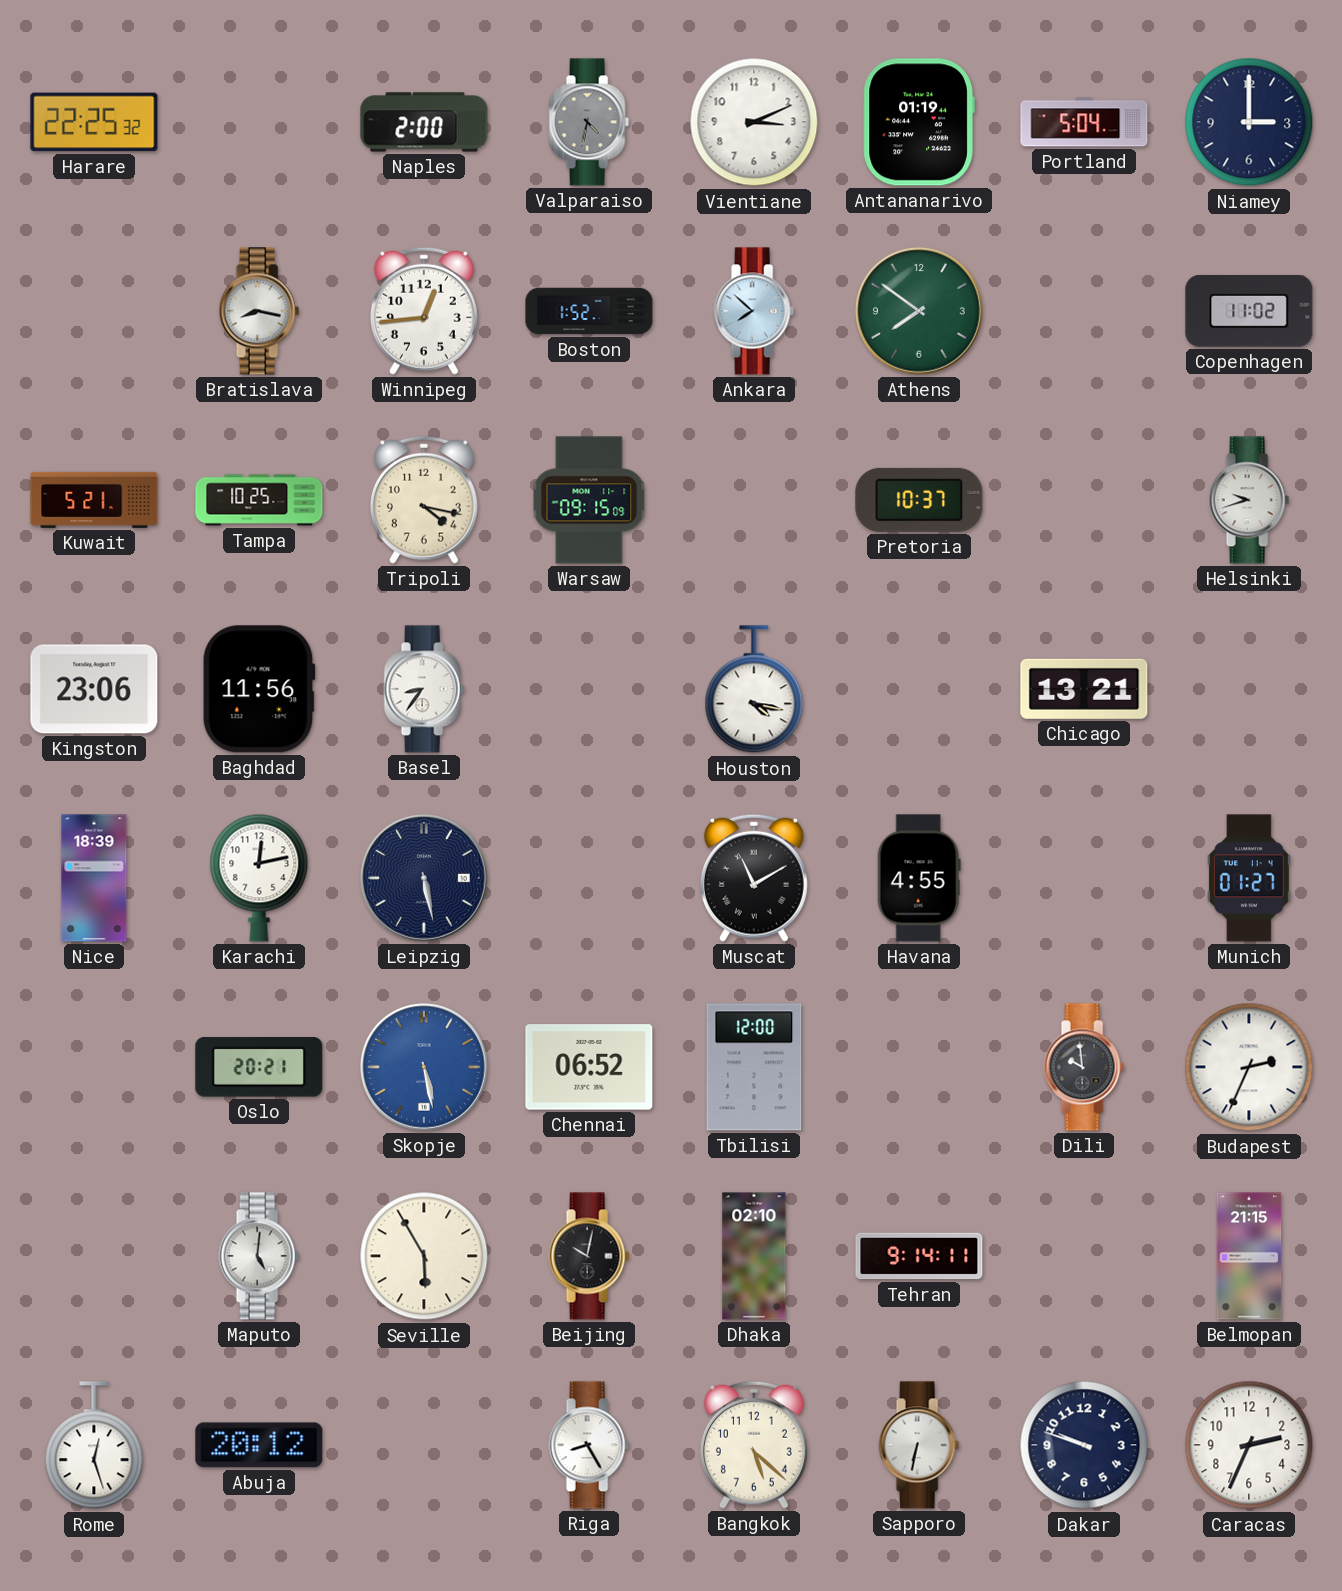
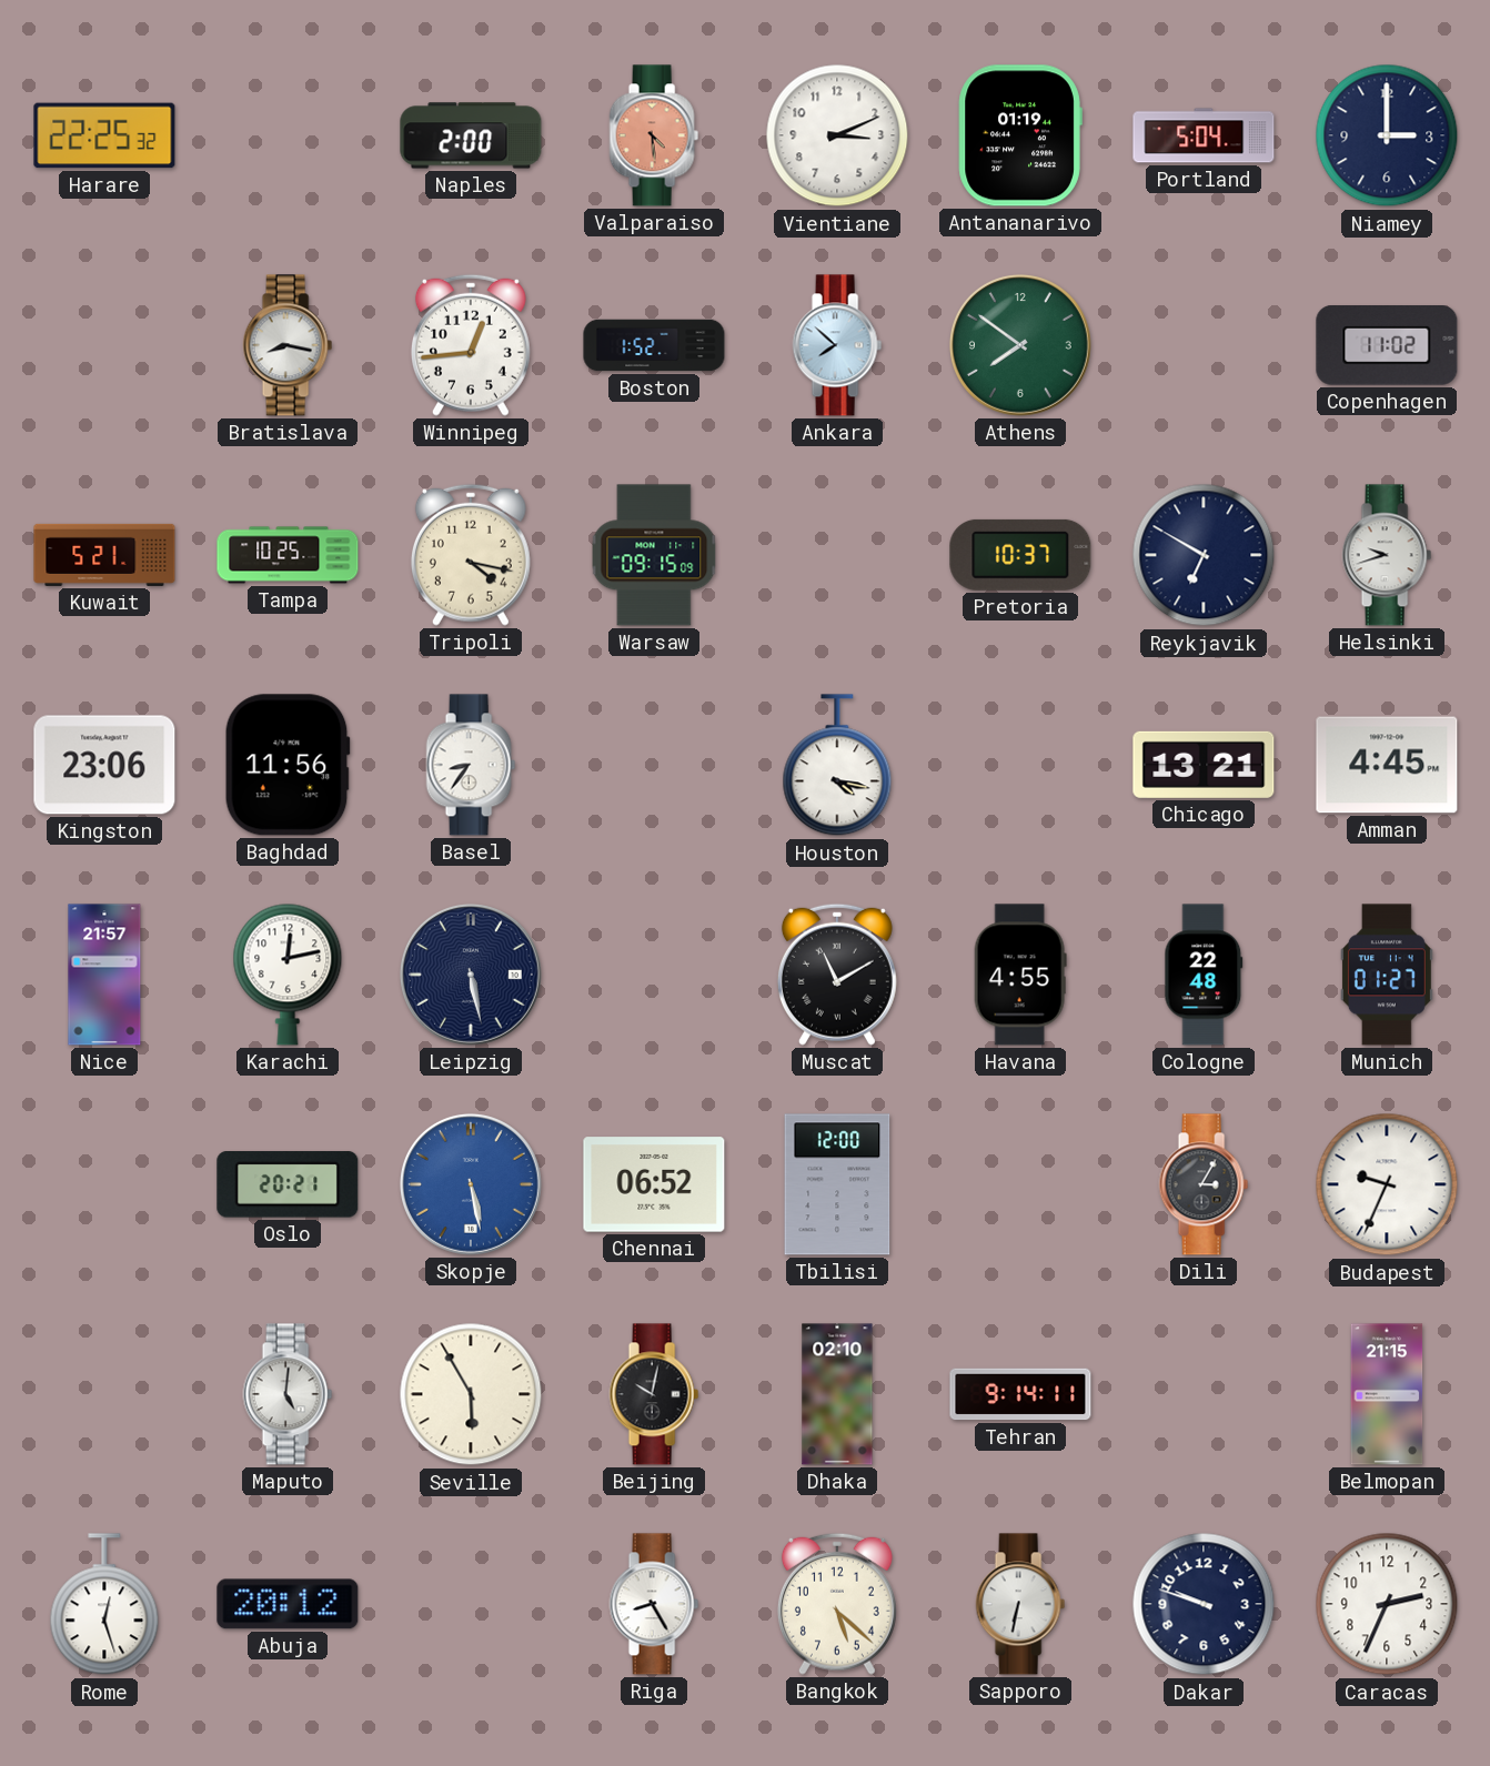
Valparaiso: 4:32 -> 4:29 (654, 135)
Valparaiso dial: grey -> salmon (654, 135)
Reykjavik: none -> 6:50 (1204, 555)
Amman: none -> 4:45 (1387, 765)
Nice: 18:39 -> 21:57 (104, 975)
Cologne: none -> 22:48 (1204, 975)
Dili: 9:59 -> 3:05 (1204, 1184)
Budapest: 2:34 -> 9:34 (1387, 1184)
